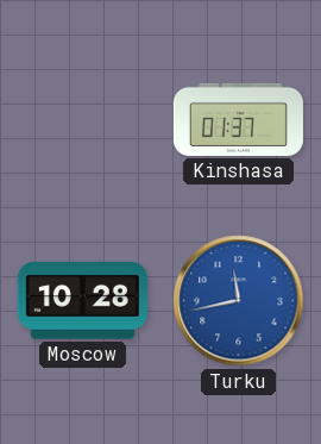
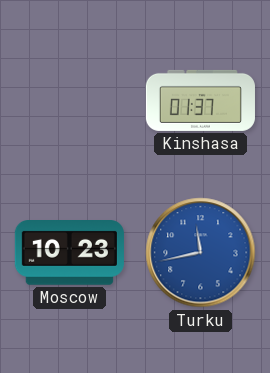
Moscow: 10:28 -> 10:23 (69, 253)
